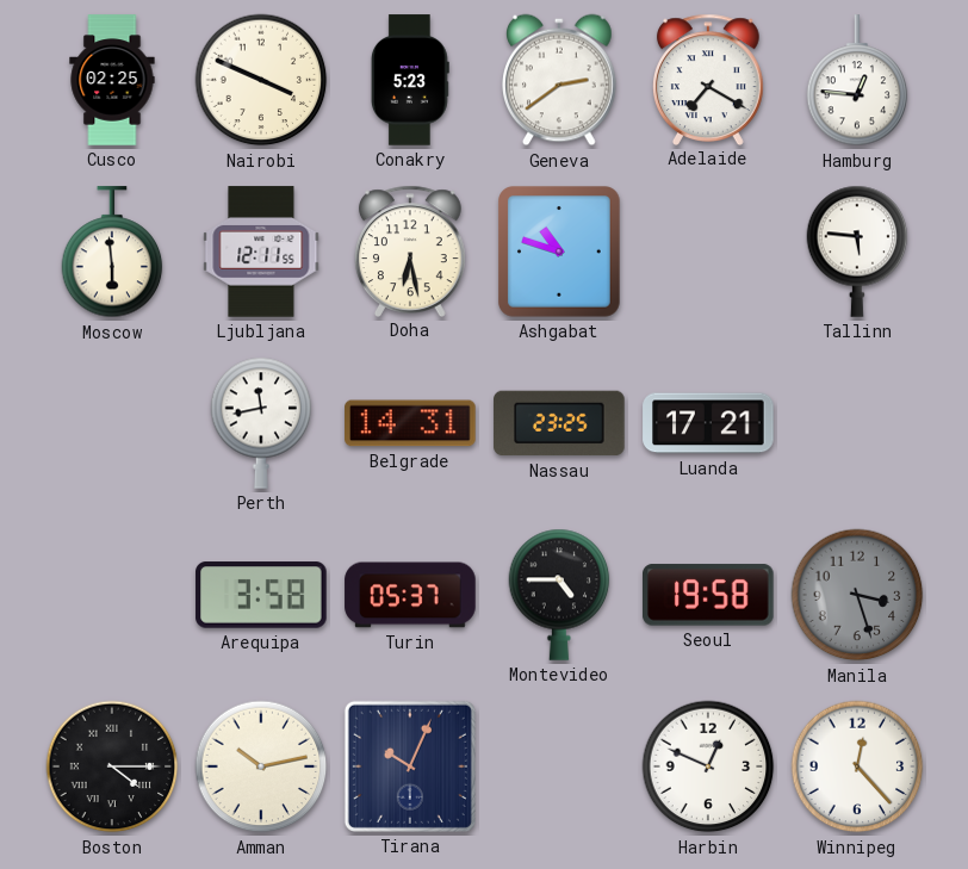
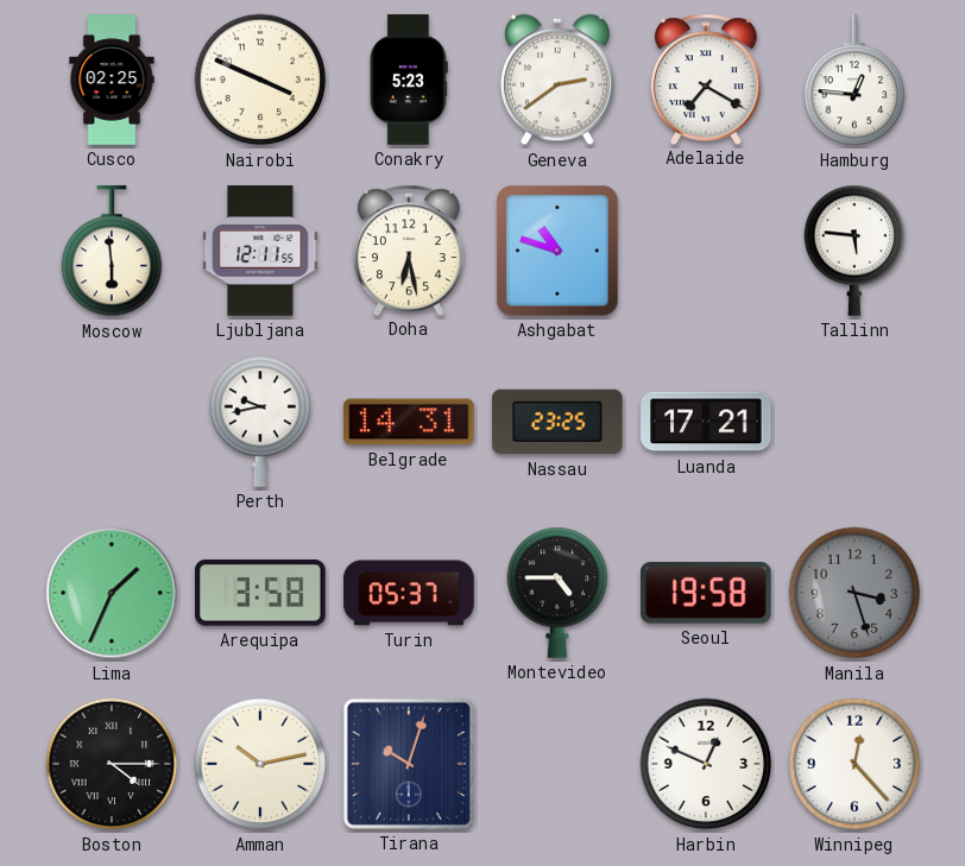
Perth: 11:43 -> 9:43 (260, 422)
Lima: none -> 1:34 (112, 593)
Tirana: 10:04 -> 10:03 (409, 764)
